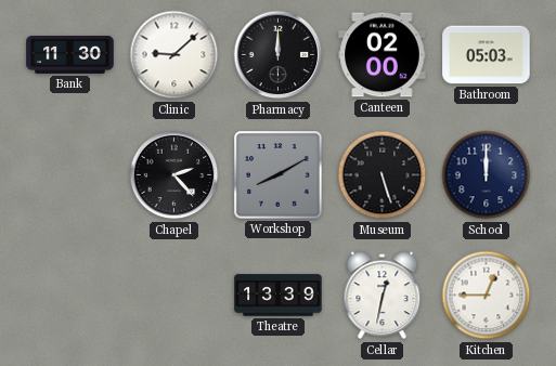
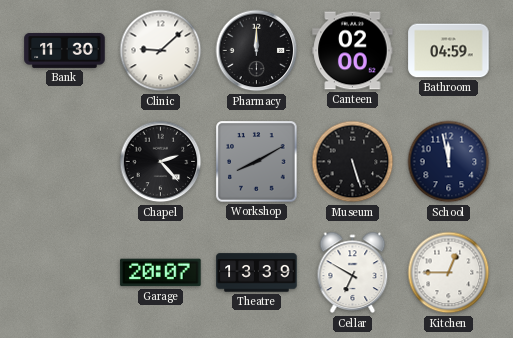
Bathroom: 05:03 -> 04:59 (449, 51)
School: 12:00 -> 11:58 (449, 162)
Garage: none -> 20:07 (161, 273)
Cellar: 12:32 -> 6:50 (353, 273)
